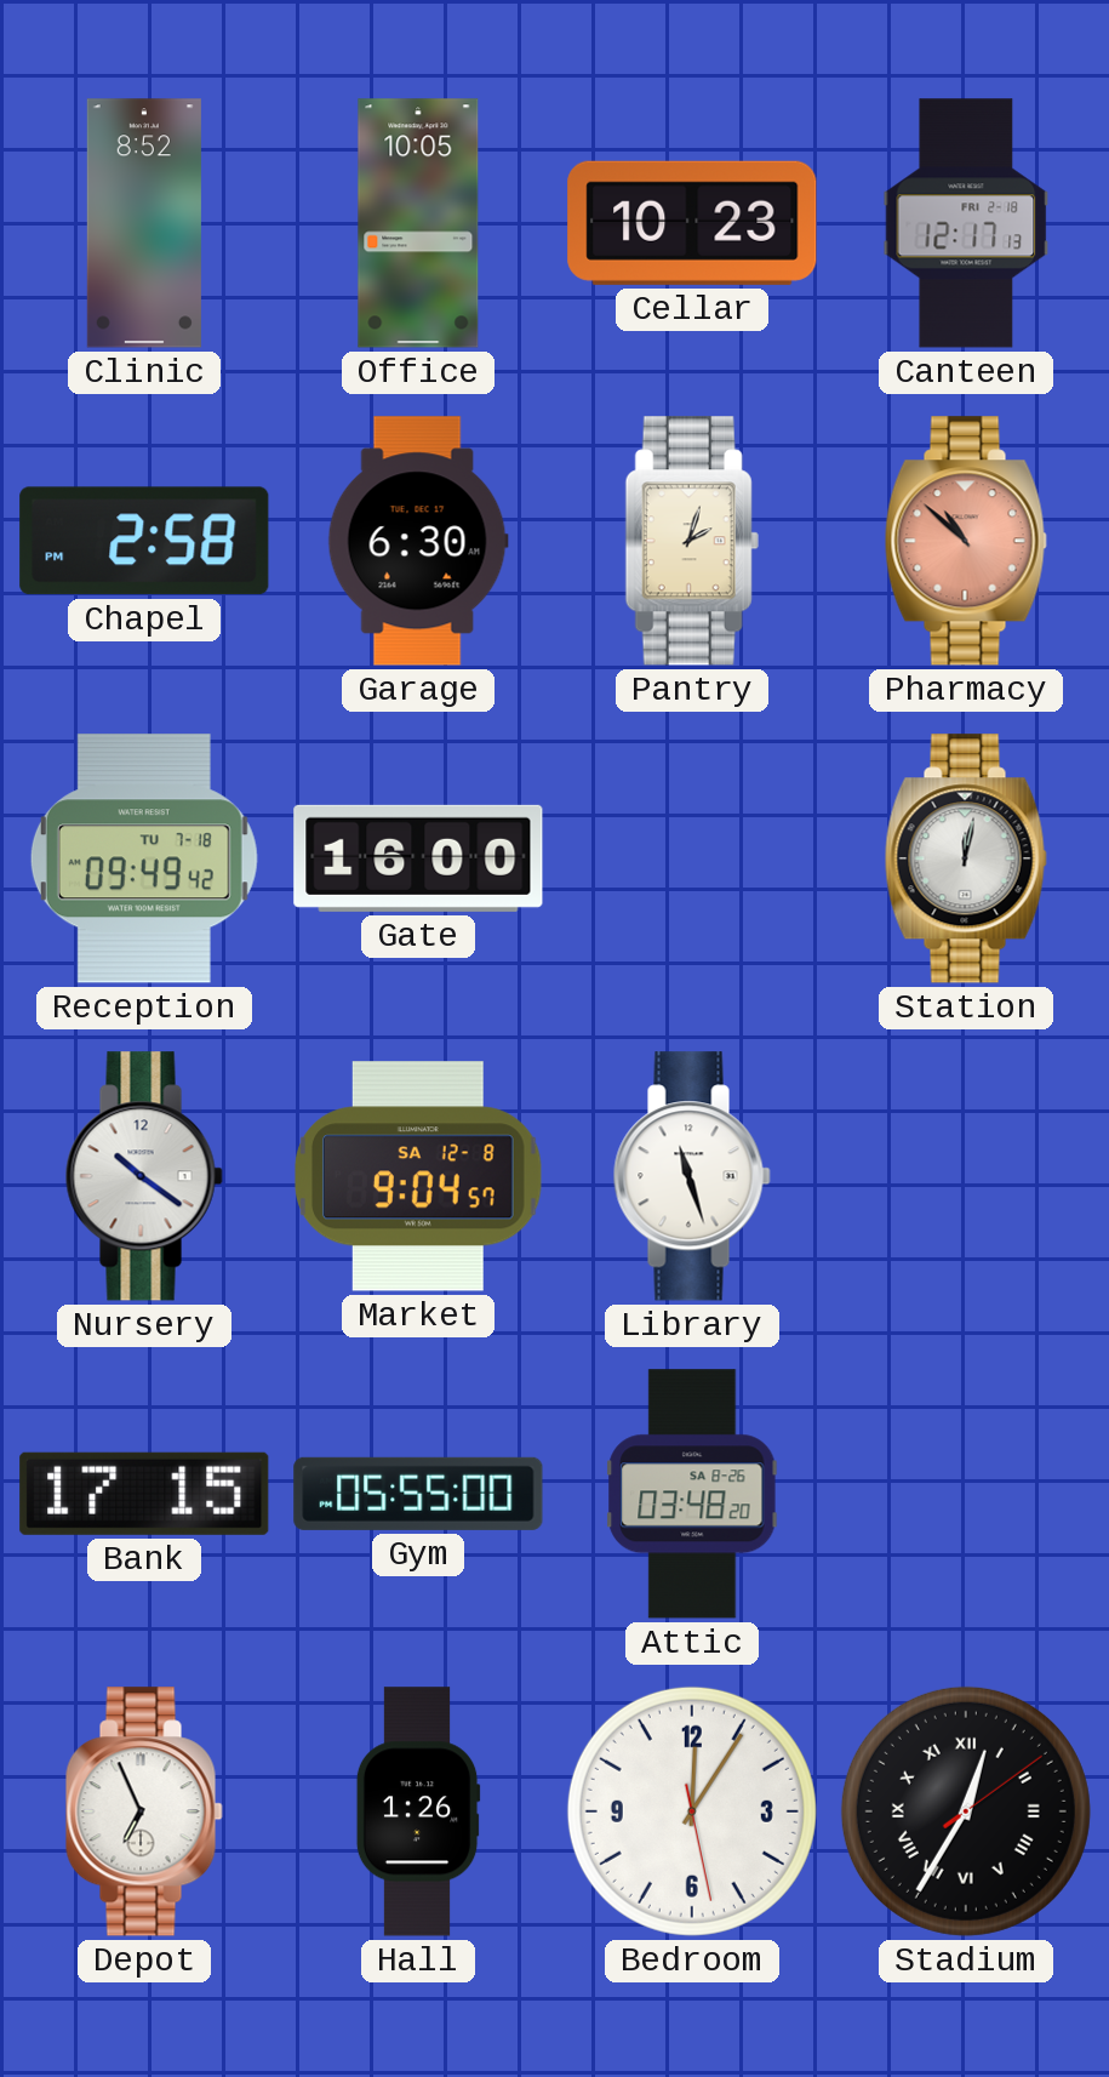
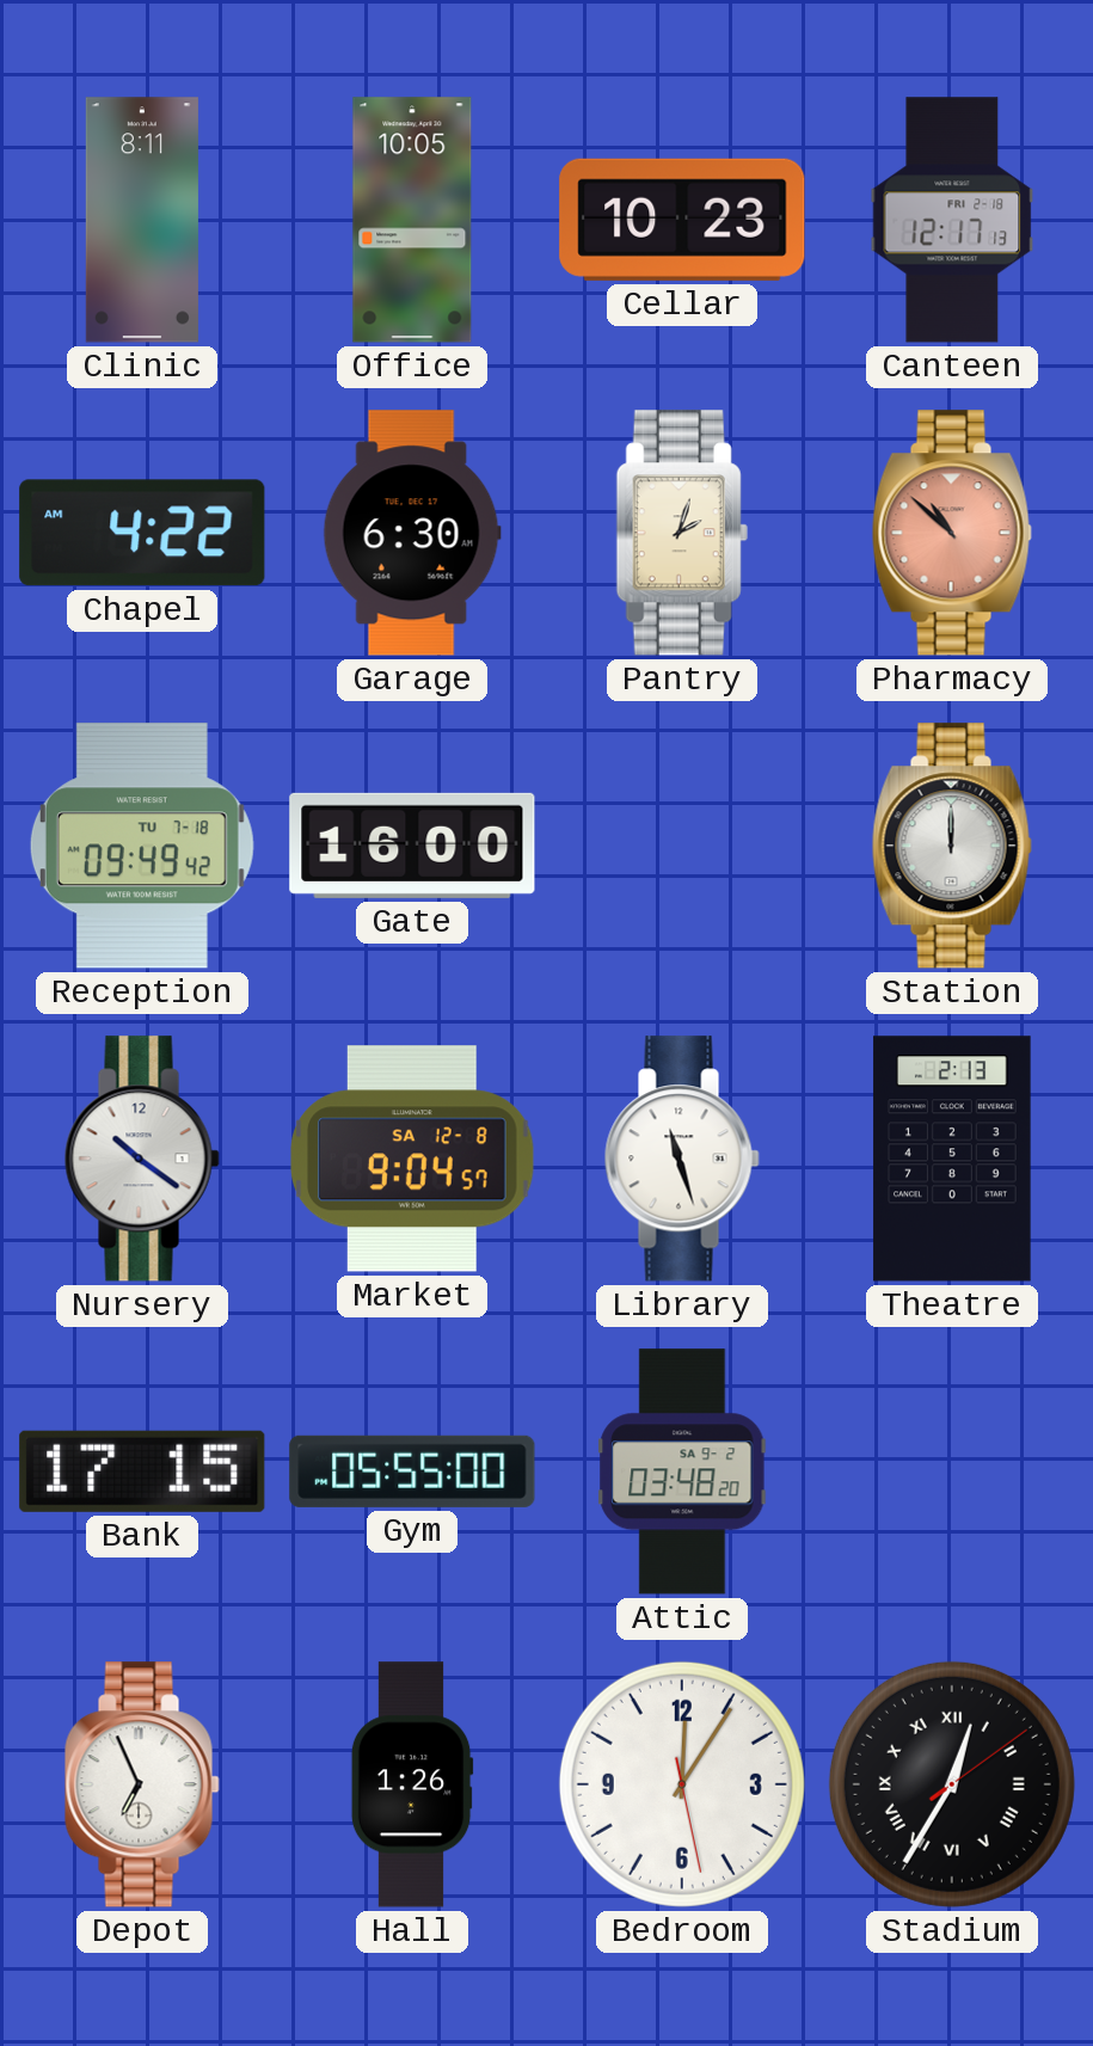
Clinic: 8:52 -> 8:11 (142, 220)
Chapel: 2:58 -> 4:22 (142, 533)
Station: 12:02 -> 12:00 (952, 846)
Theatre: none -> 2:13 (952, 1159)
Attic date: SA 8-26 -> SA 9-2 (682, 1471)
